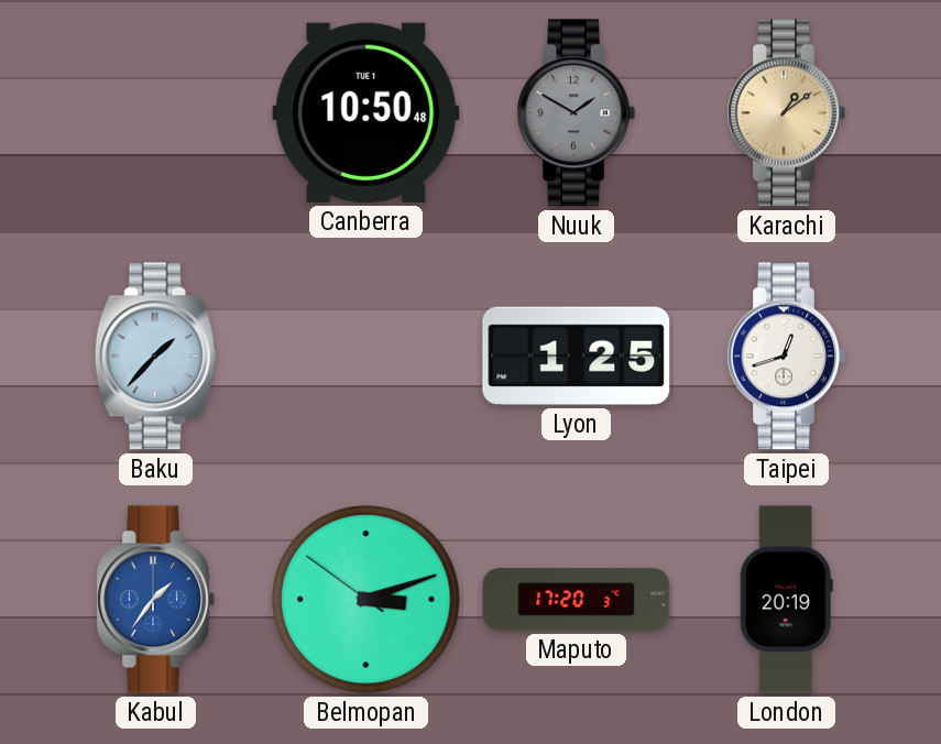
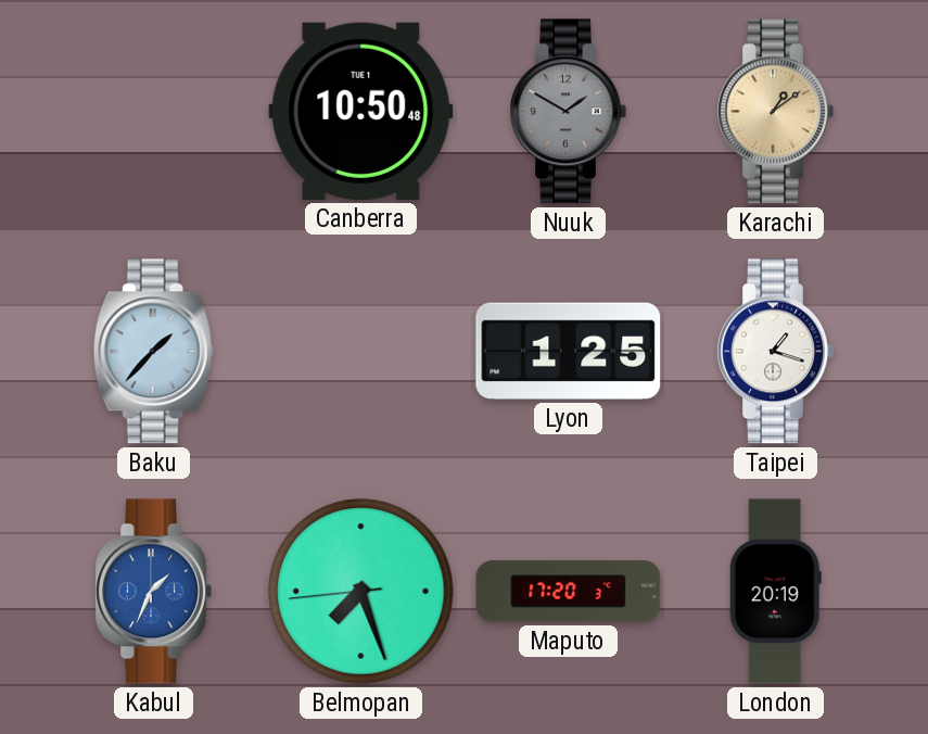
Taipei: 12:42 -> 1:18 (775, 352)
Kabul: 1:36 -> 1:34 (153, 592)
Belmopan: 3:11 -> 7:26 (361, 592)
